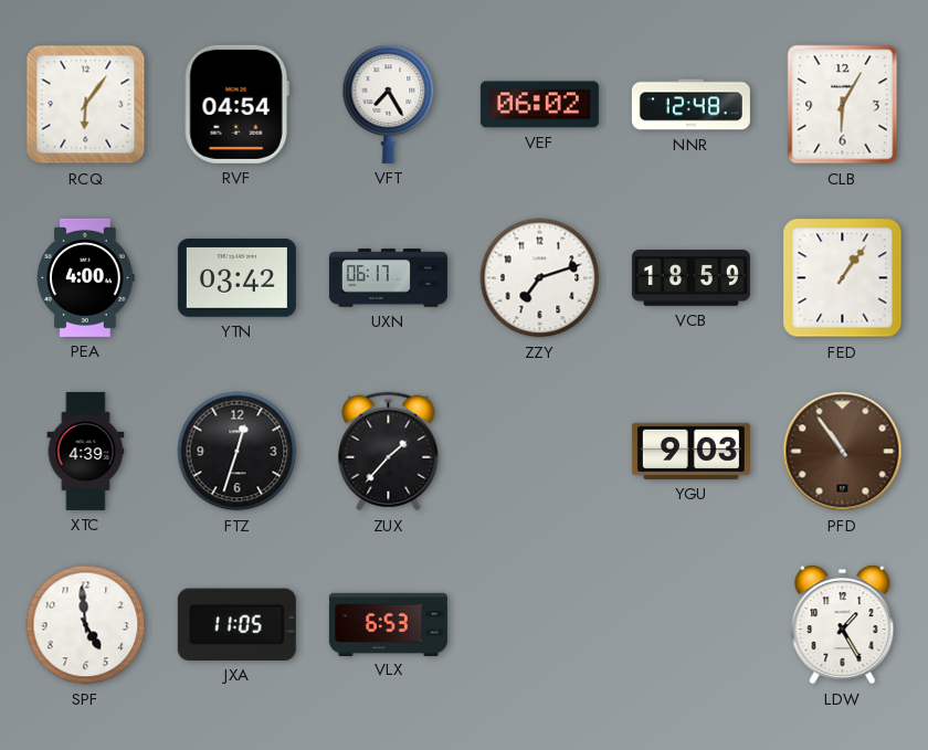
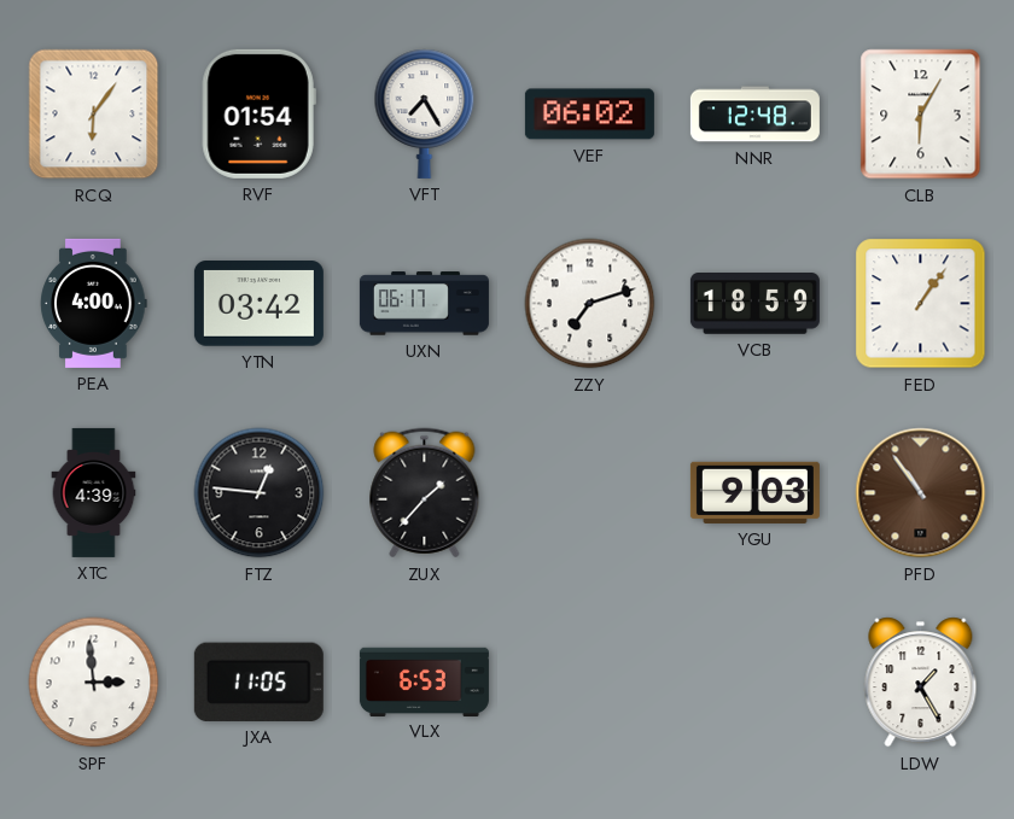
RVF: 04:54 -> 01:54 (258, 113)
FTZ: 12:33 -> 12:46 (260, 493)
SPF: 4:59 -> 2:59 (94, 683)
